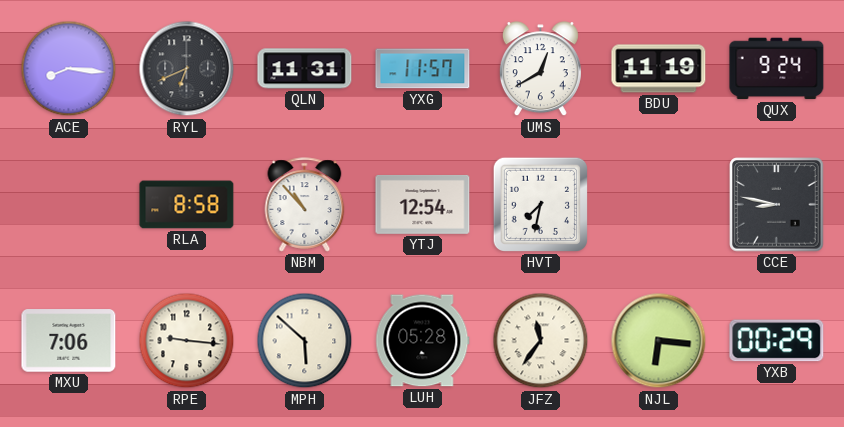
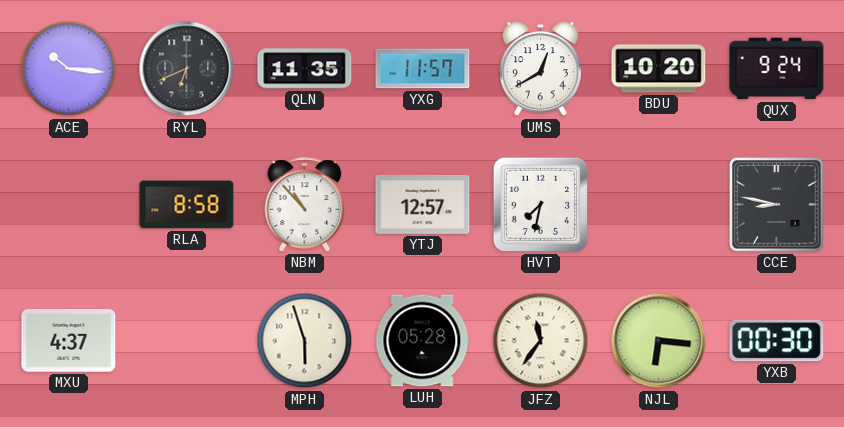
ACE: 8:16 -> 10:16 (69, 69)
QLN: 11:31 -> 11:35 (305, 69)
BDU: 11:19 -> 10:20 (659, 69)
YTJ: 12:54 -> 12:57 (423, 204)
MXU: 7:06 -> 4:37 (69, 341)
RPE: 9:16 -> none (187, 341)
MPH: 5:52 -> 5:57 (305, 341)
YXB: 00:29 -> 00:30 (777, 341)
